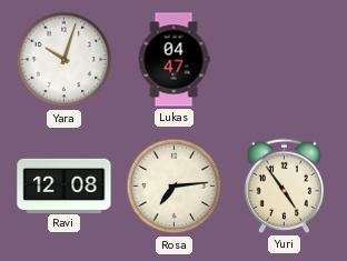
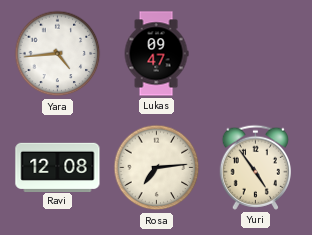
Yara: 10:03 -> 4:44 (58, 54)
Lukas: 04:47 -> 09:47 (156, 54)
